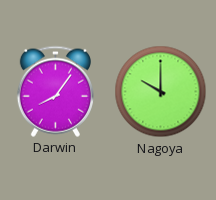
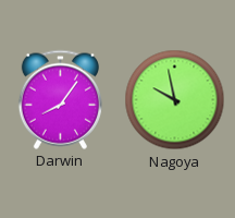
Nagoya: 10:00 -> 9:58 (175, 100)
